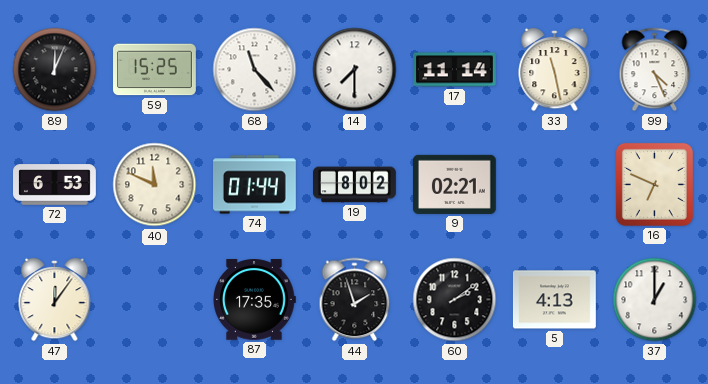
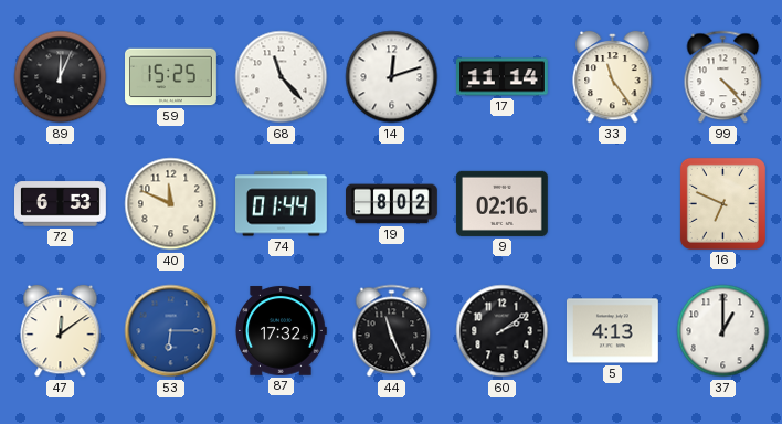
14: 7:30 -> 12:12 (392, 77)
33: 11:28 -> 11:24 (613, 77)
99: 4:26 -> 4:23 (723, 77)
9: 02:21 -> 02:16 (503, 203)
47: 12:06 -> 12:09 (61, 331)
53: none -> 6:15 (171, 331)
87: 17:35 -> 17:32 (281, 331)
44: 1:57 -> 11:26 (392, 331)
